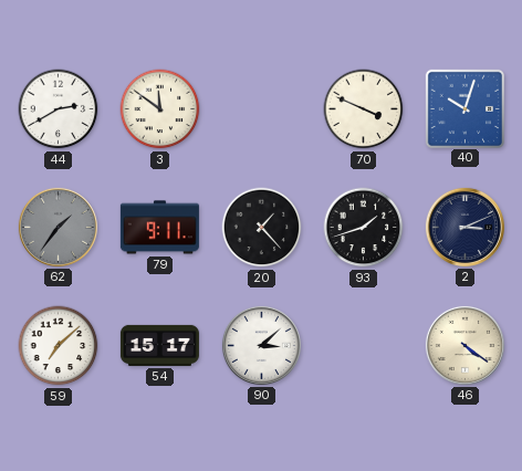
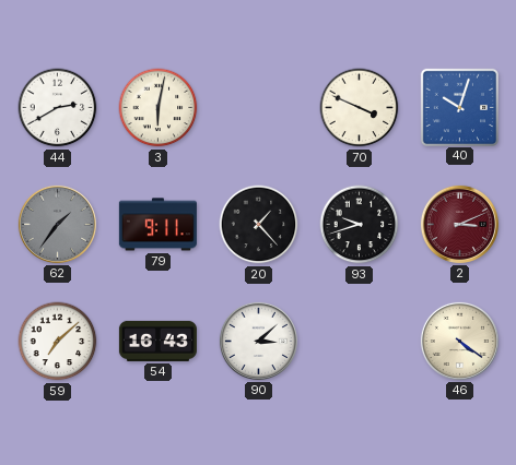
3: 11:51 -> 6:02 (159, 108)
93: 1:42 -> 9:42 (360, 225)
2 dial: navy -> burgundy (459, 224)
54: 15:17 -> 16:43 (157, 341)
